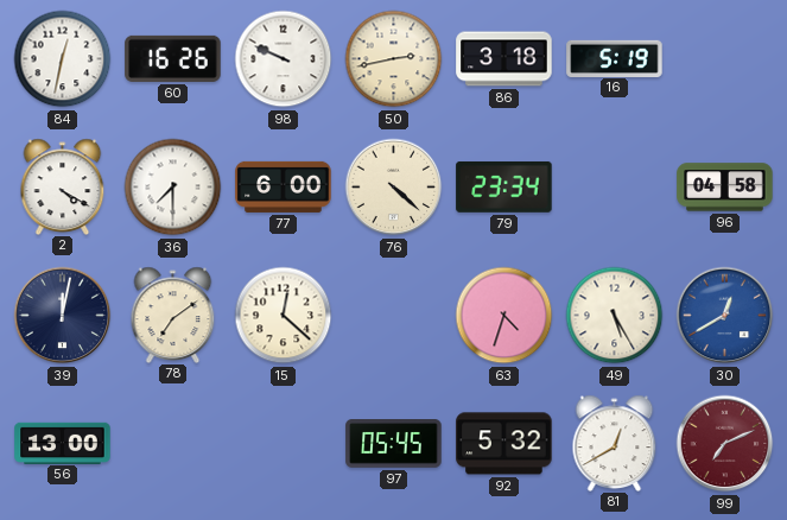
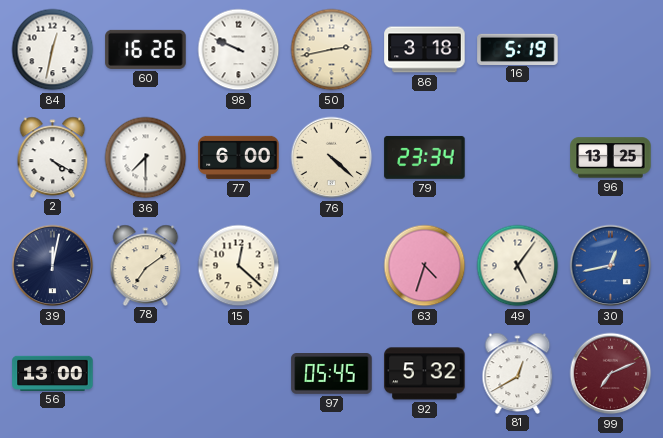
96: 04:58 -> 13:25 (611, 158)
49: 5:25 -> 5:06 (518, 266)
30: 12:40 -> 12:43 (611, 266)
